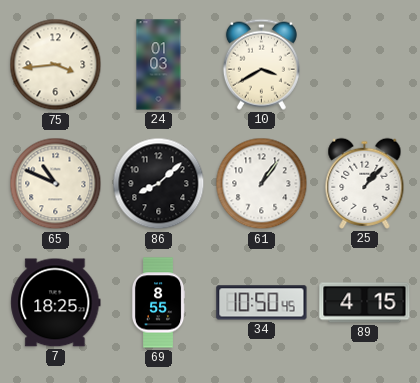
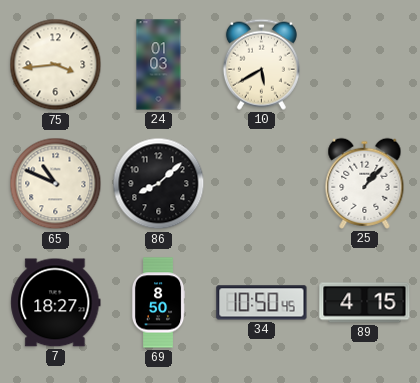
10: 3:40 -> 5:40 (261, 64)
61: 1:06 -> none (262, 184)
7: 18:25 -> 18:27 (56, 303)
69: 8:55 -> 8:50 (158, 303)
